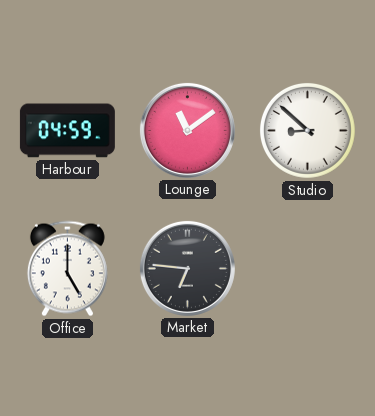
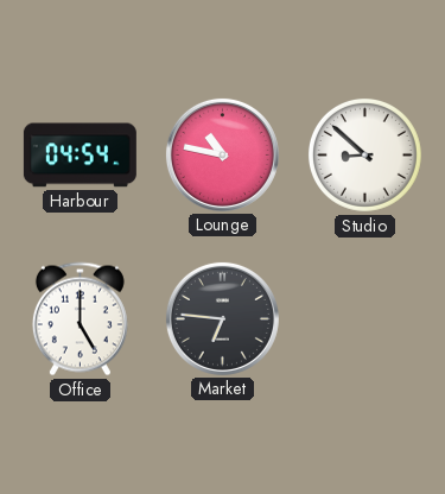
Harbour: 04:59 -> 04:54 (80, 156)
Lounge: 11:09 -> 10:47 (222, 154)
